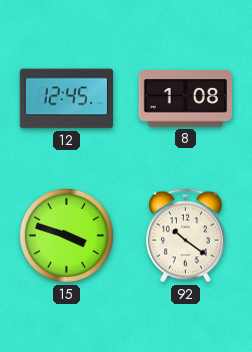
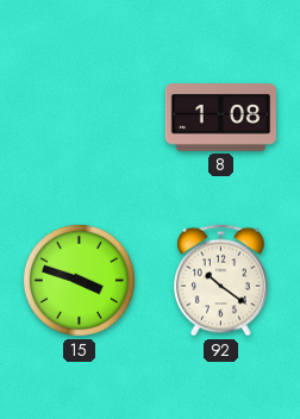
12: 12:45 -> none (66, 99)
